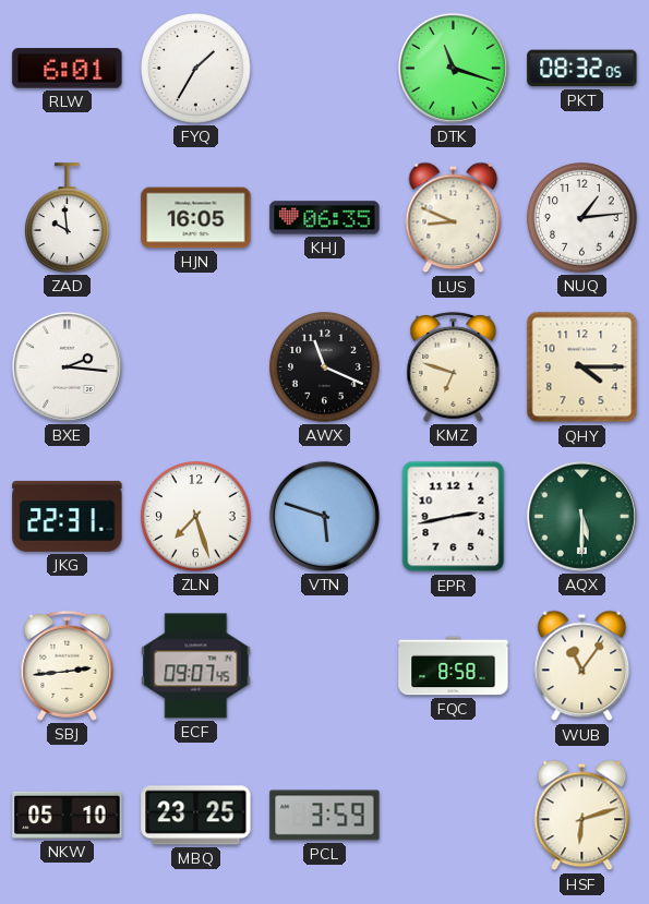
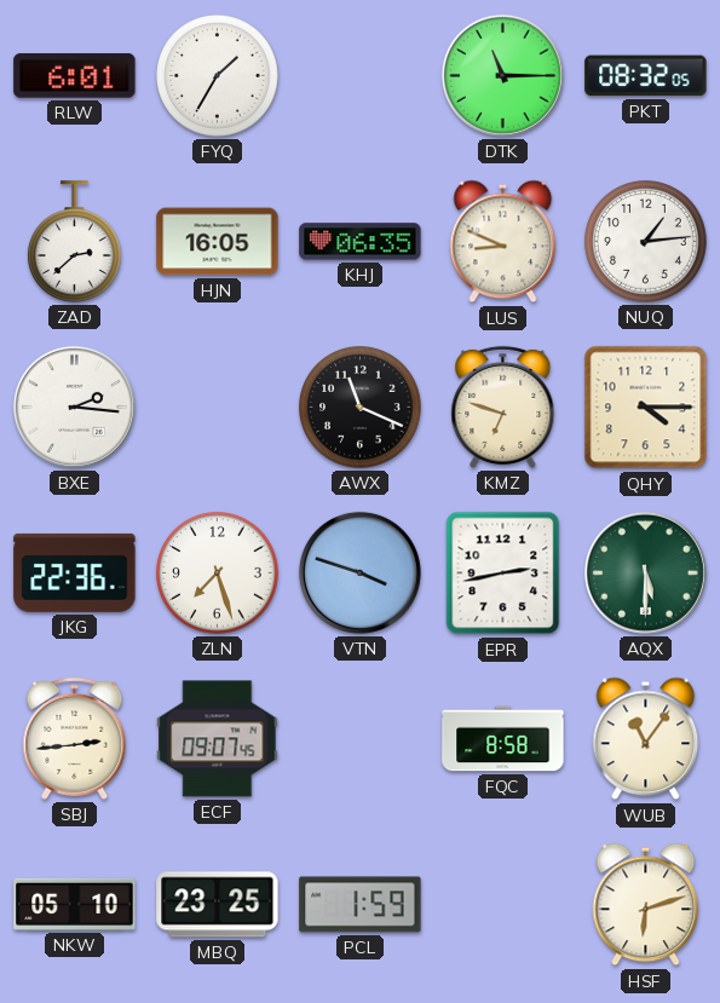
DTK: 11:18 -> 11:15 (502, 75)
ZAD: 9:59 -> 2:38 (75, 242)
JKG: 22:31 -> 22:36 (75, 572)
VTN: 5:48 -> 3:48 (359, 572)
PCL: 3:59 -> 1:59 (361, 905)
